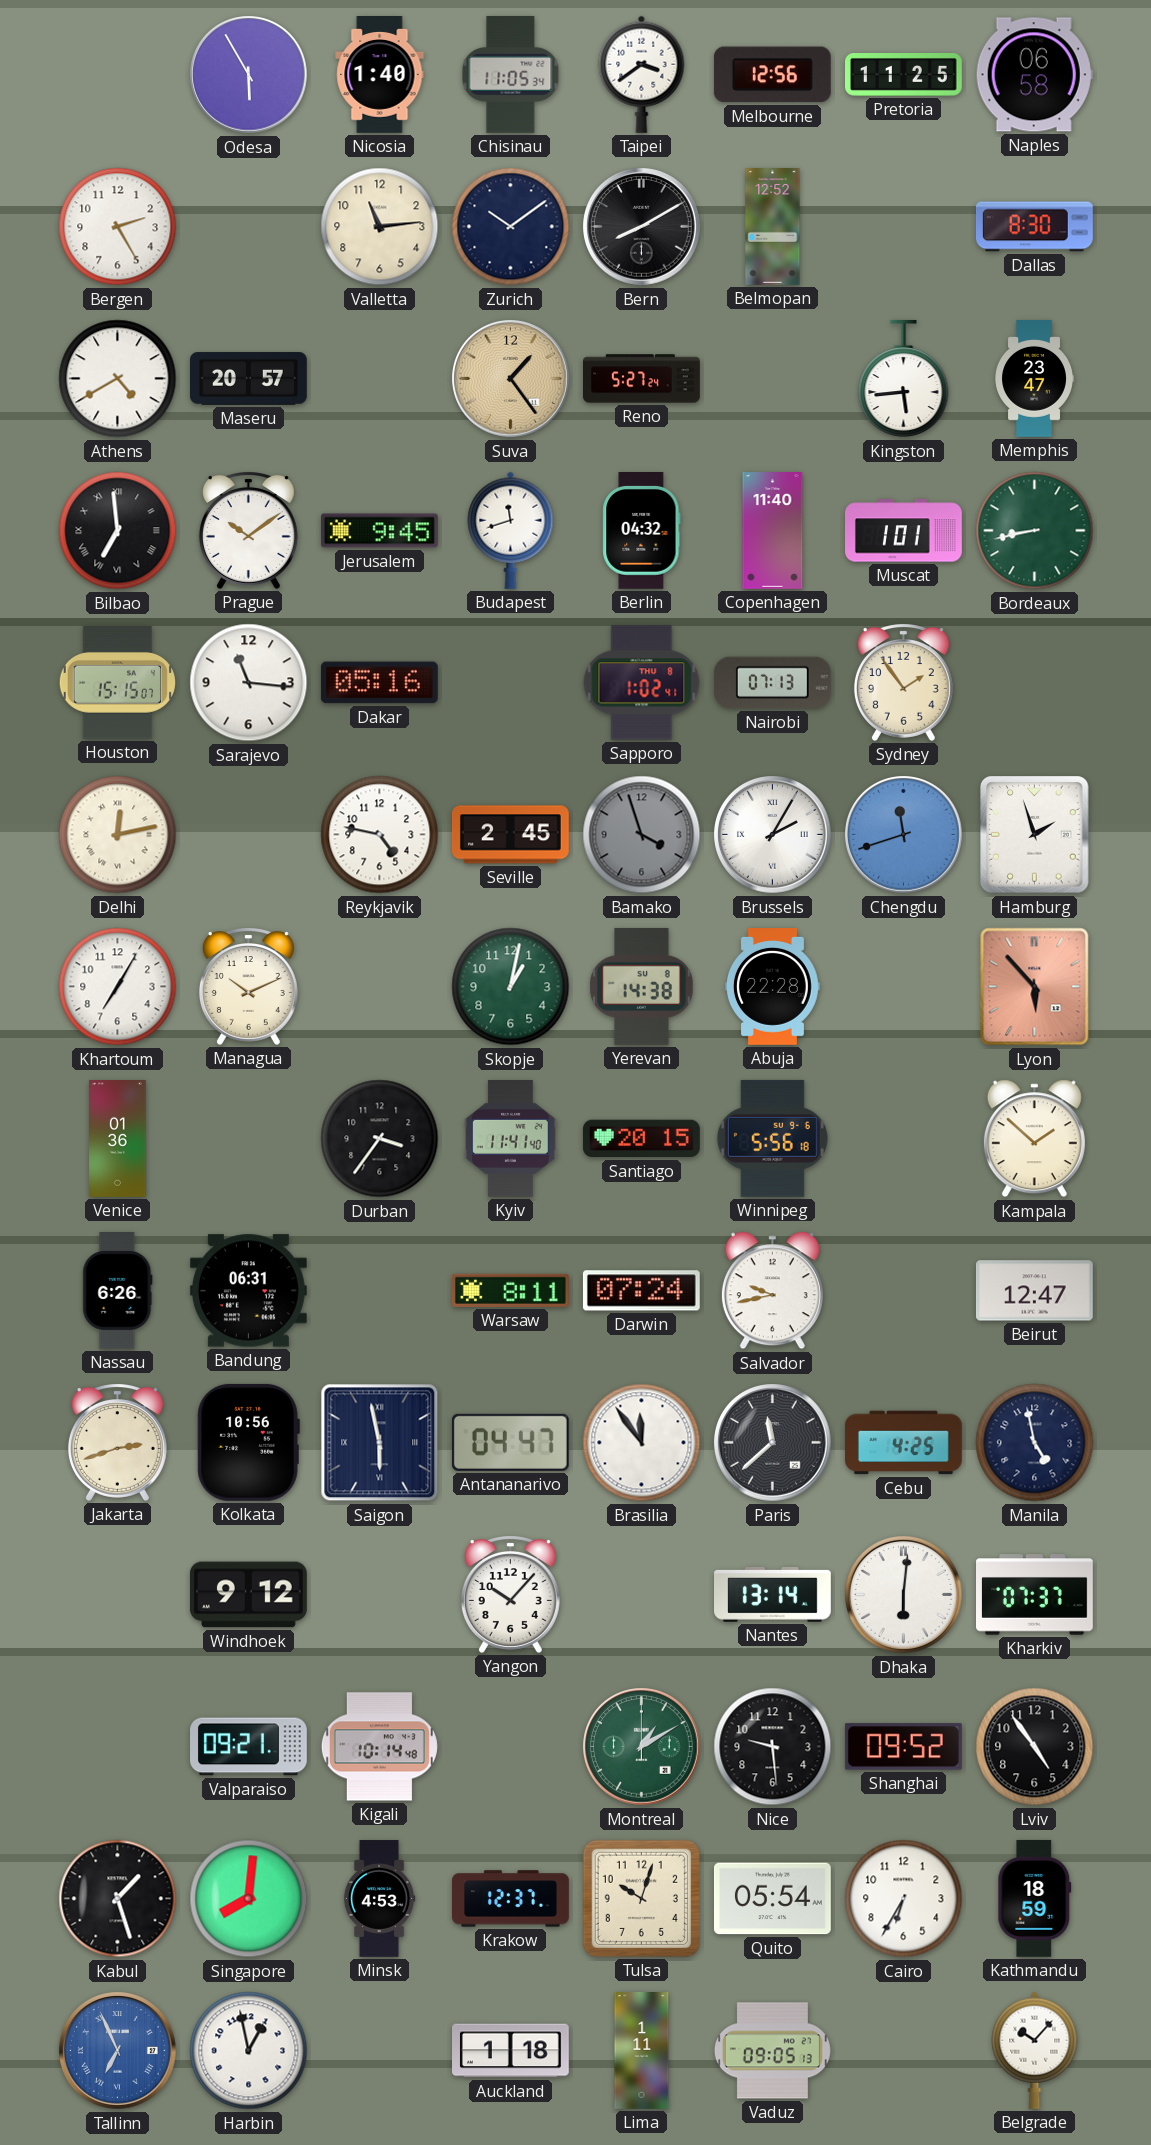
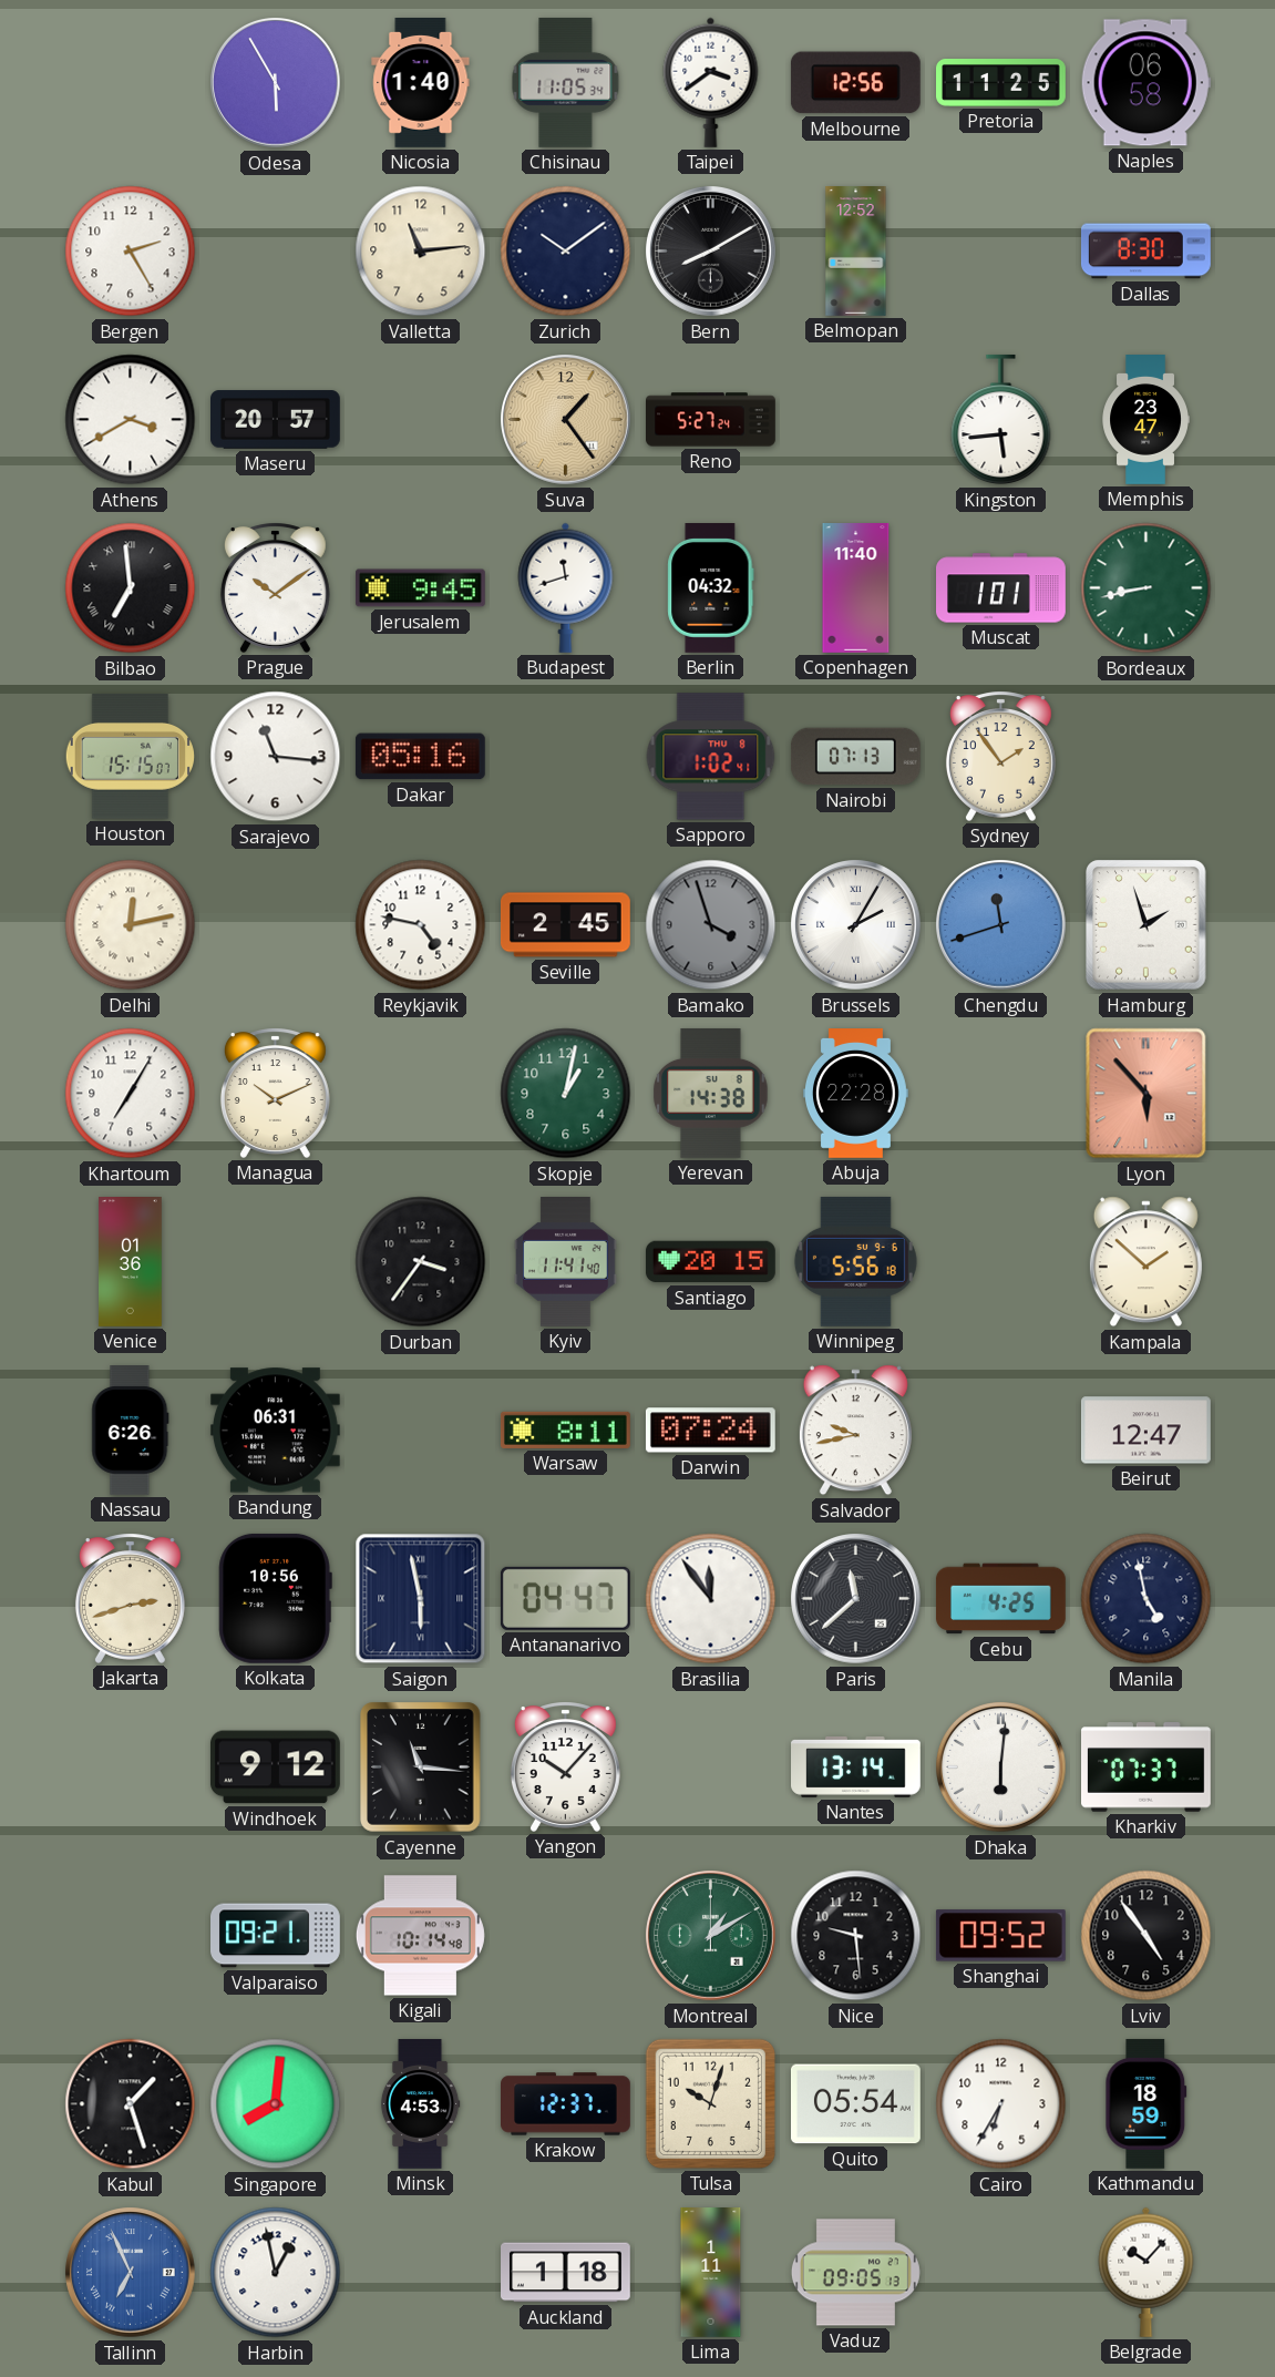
Athens: 4:40 -> 3:40 (131, 420)
Cayenne: none -> 11:16 (421, 1768)
